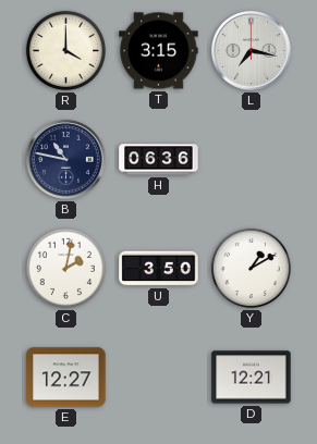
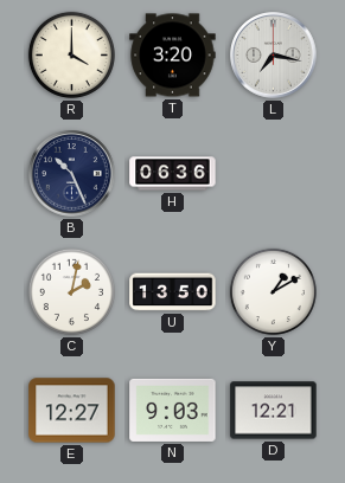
T: 3:15 -> 3:20 (173, 56)
B: 10:47 -> 10:26 (72, 174)
U: 3:50 -> 13:50 (173, 292)
N: none -> 9:03 (173, 410)
